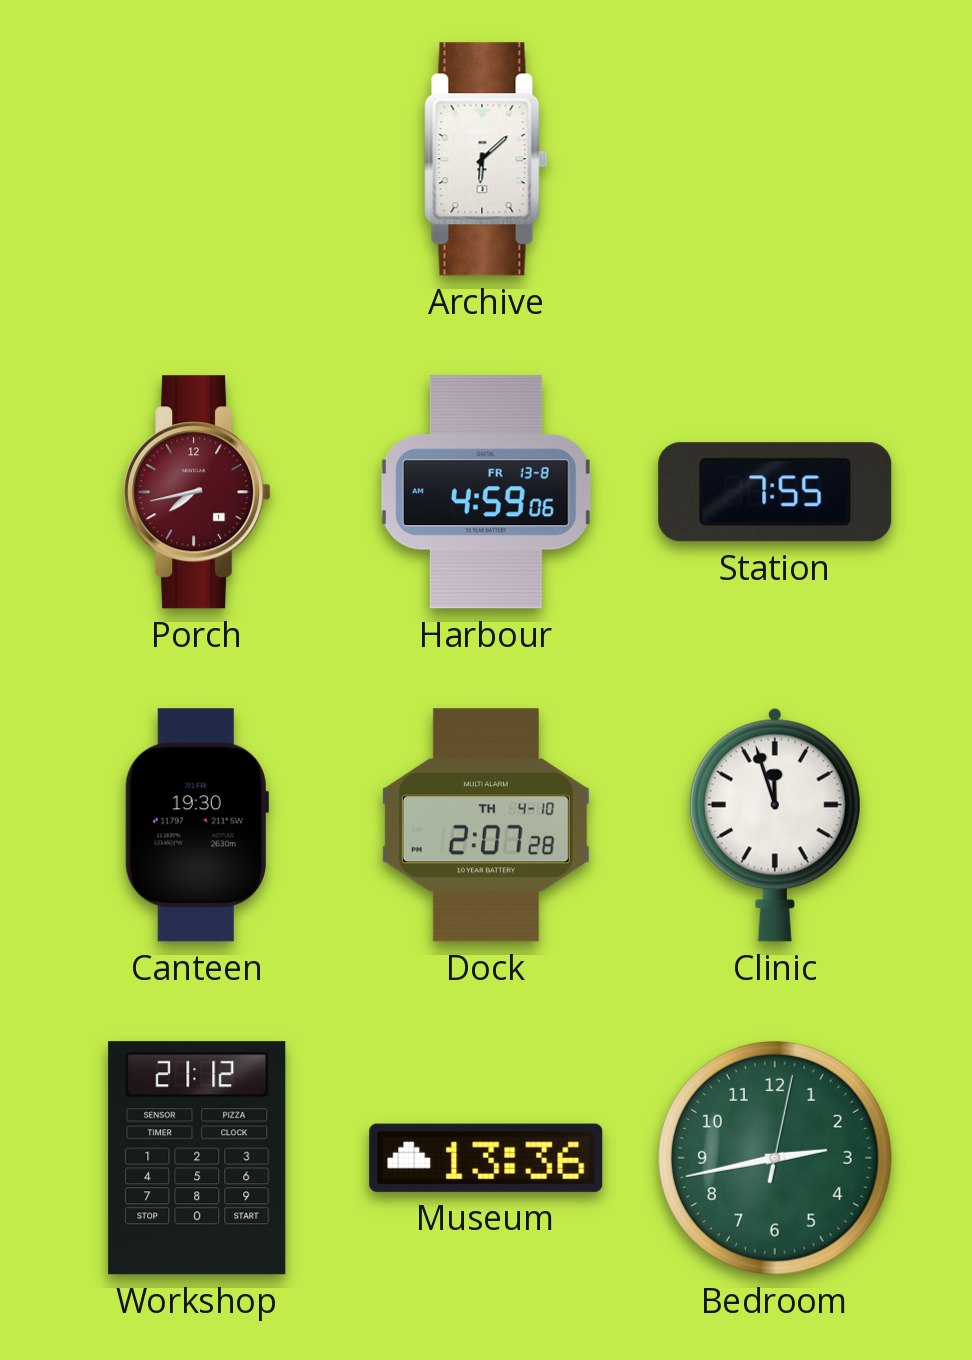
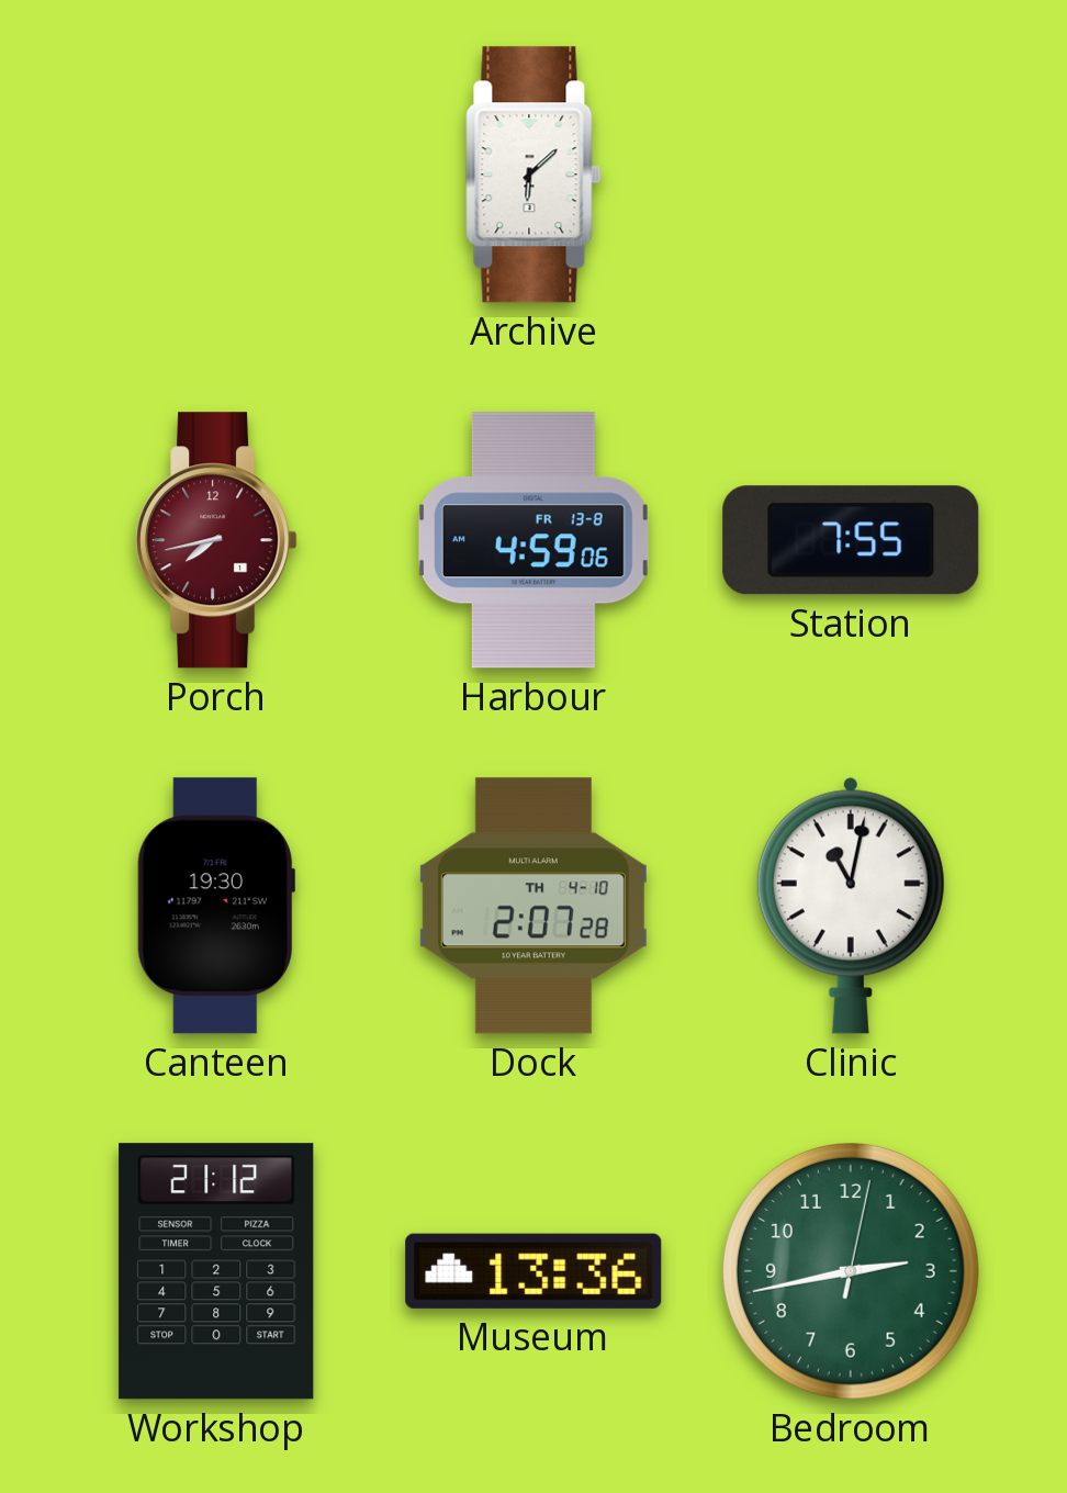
Clinic: 11:57 -> 11:02 (851, 906)
